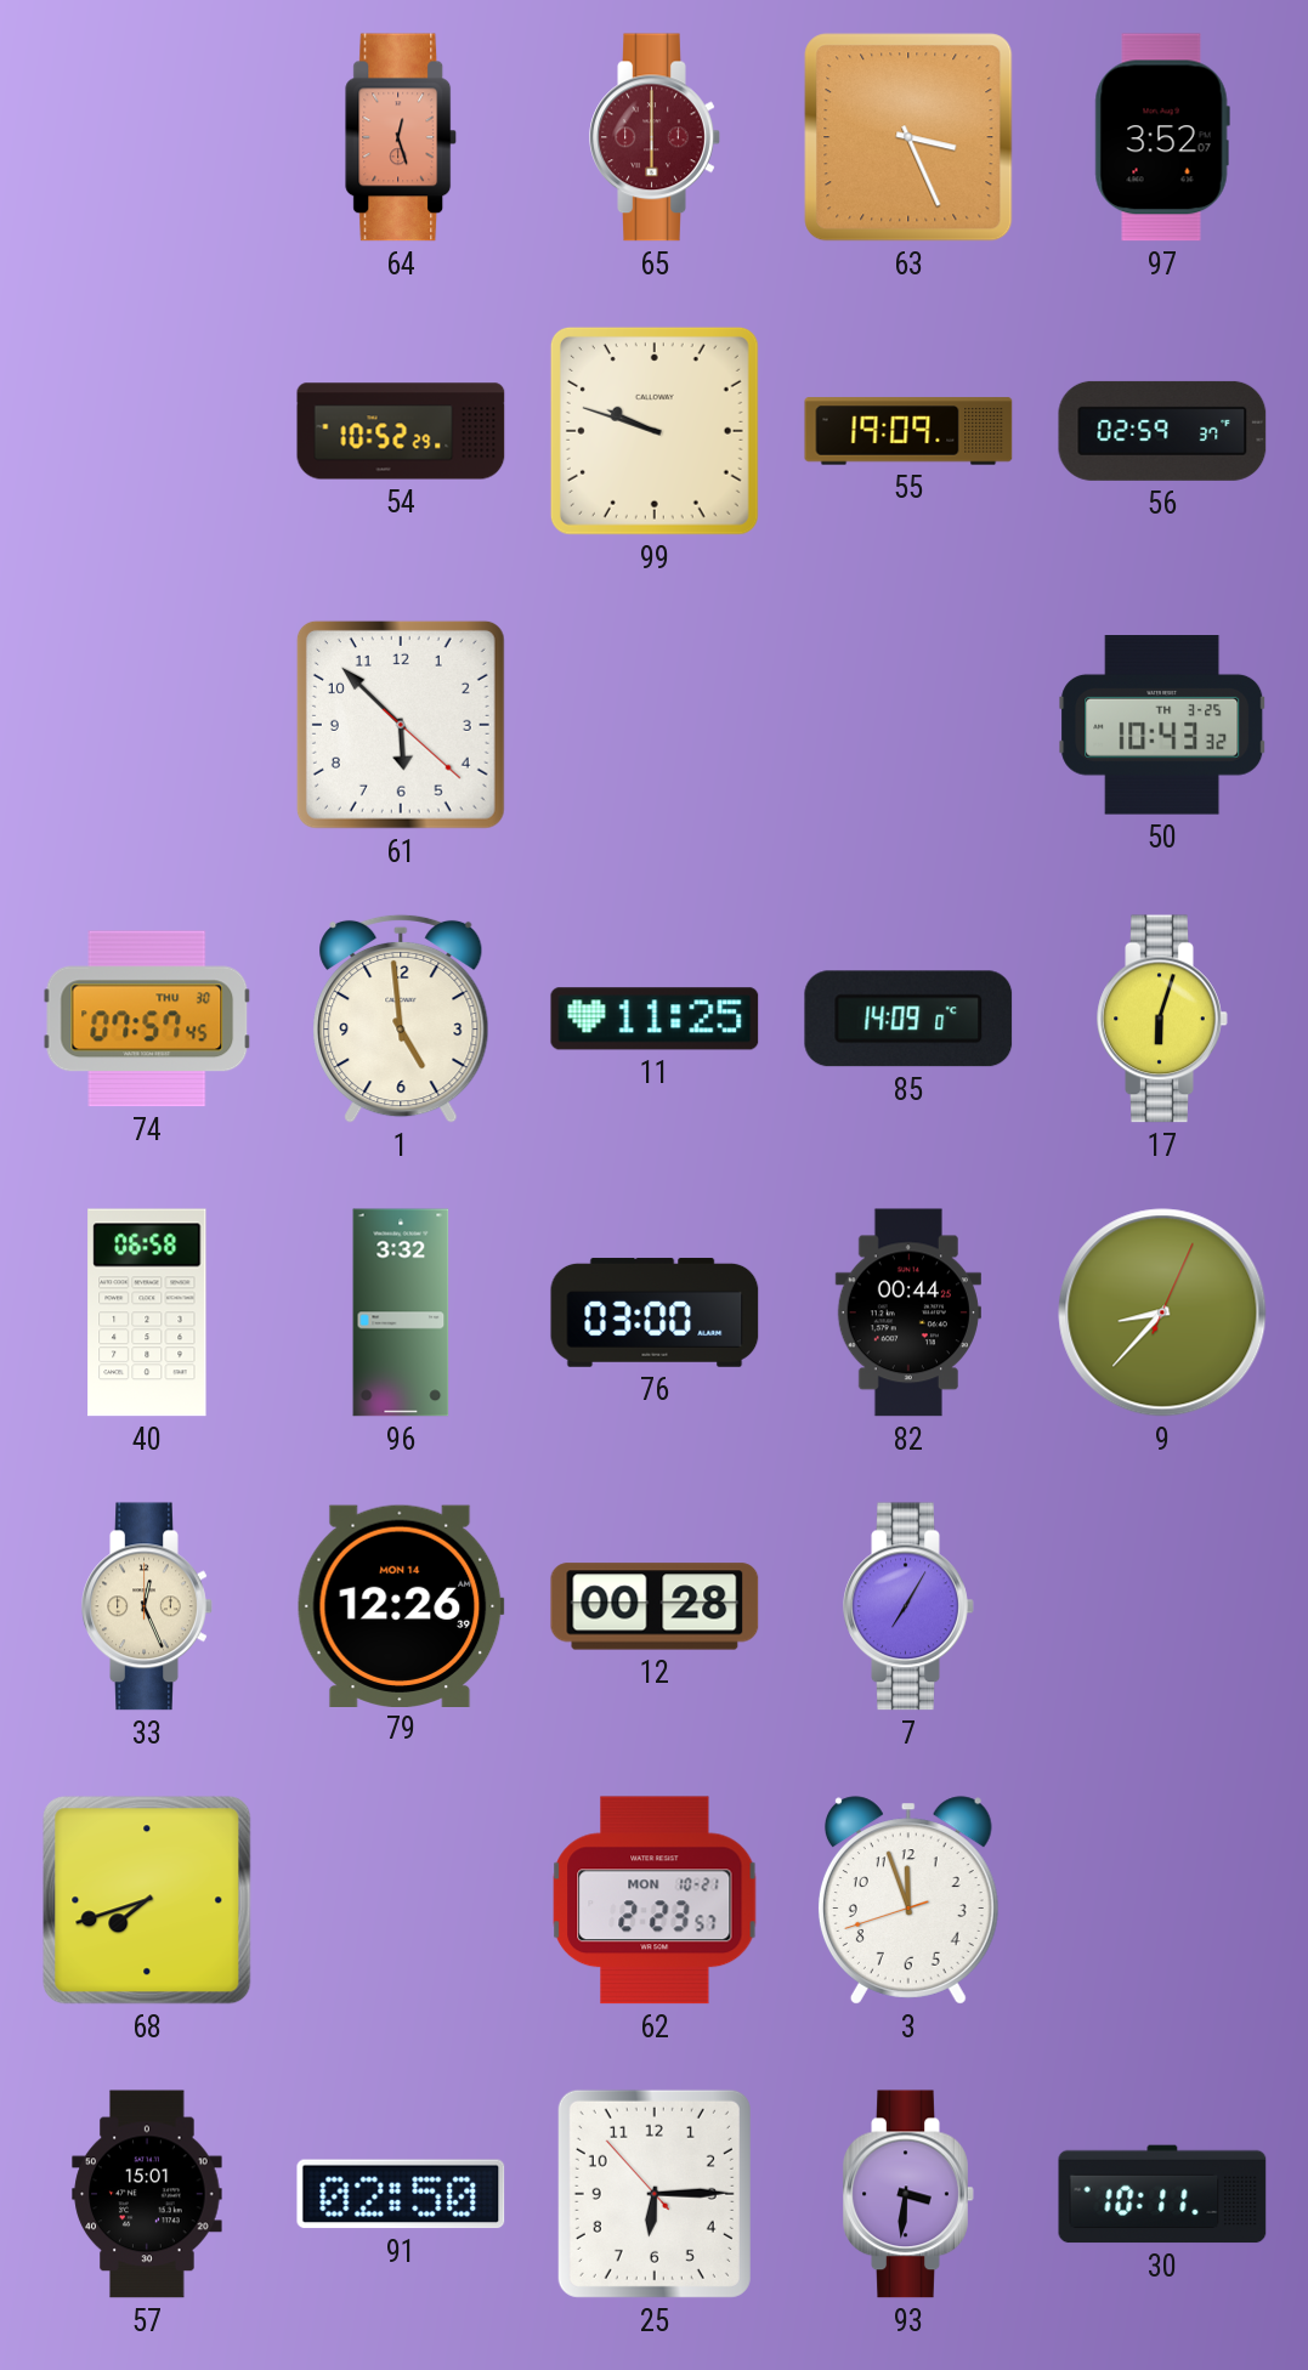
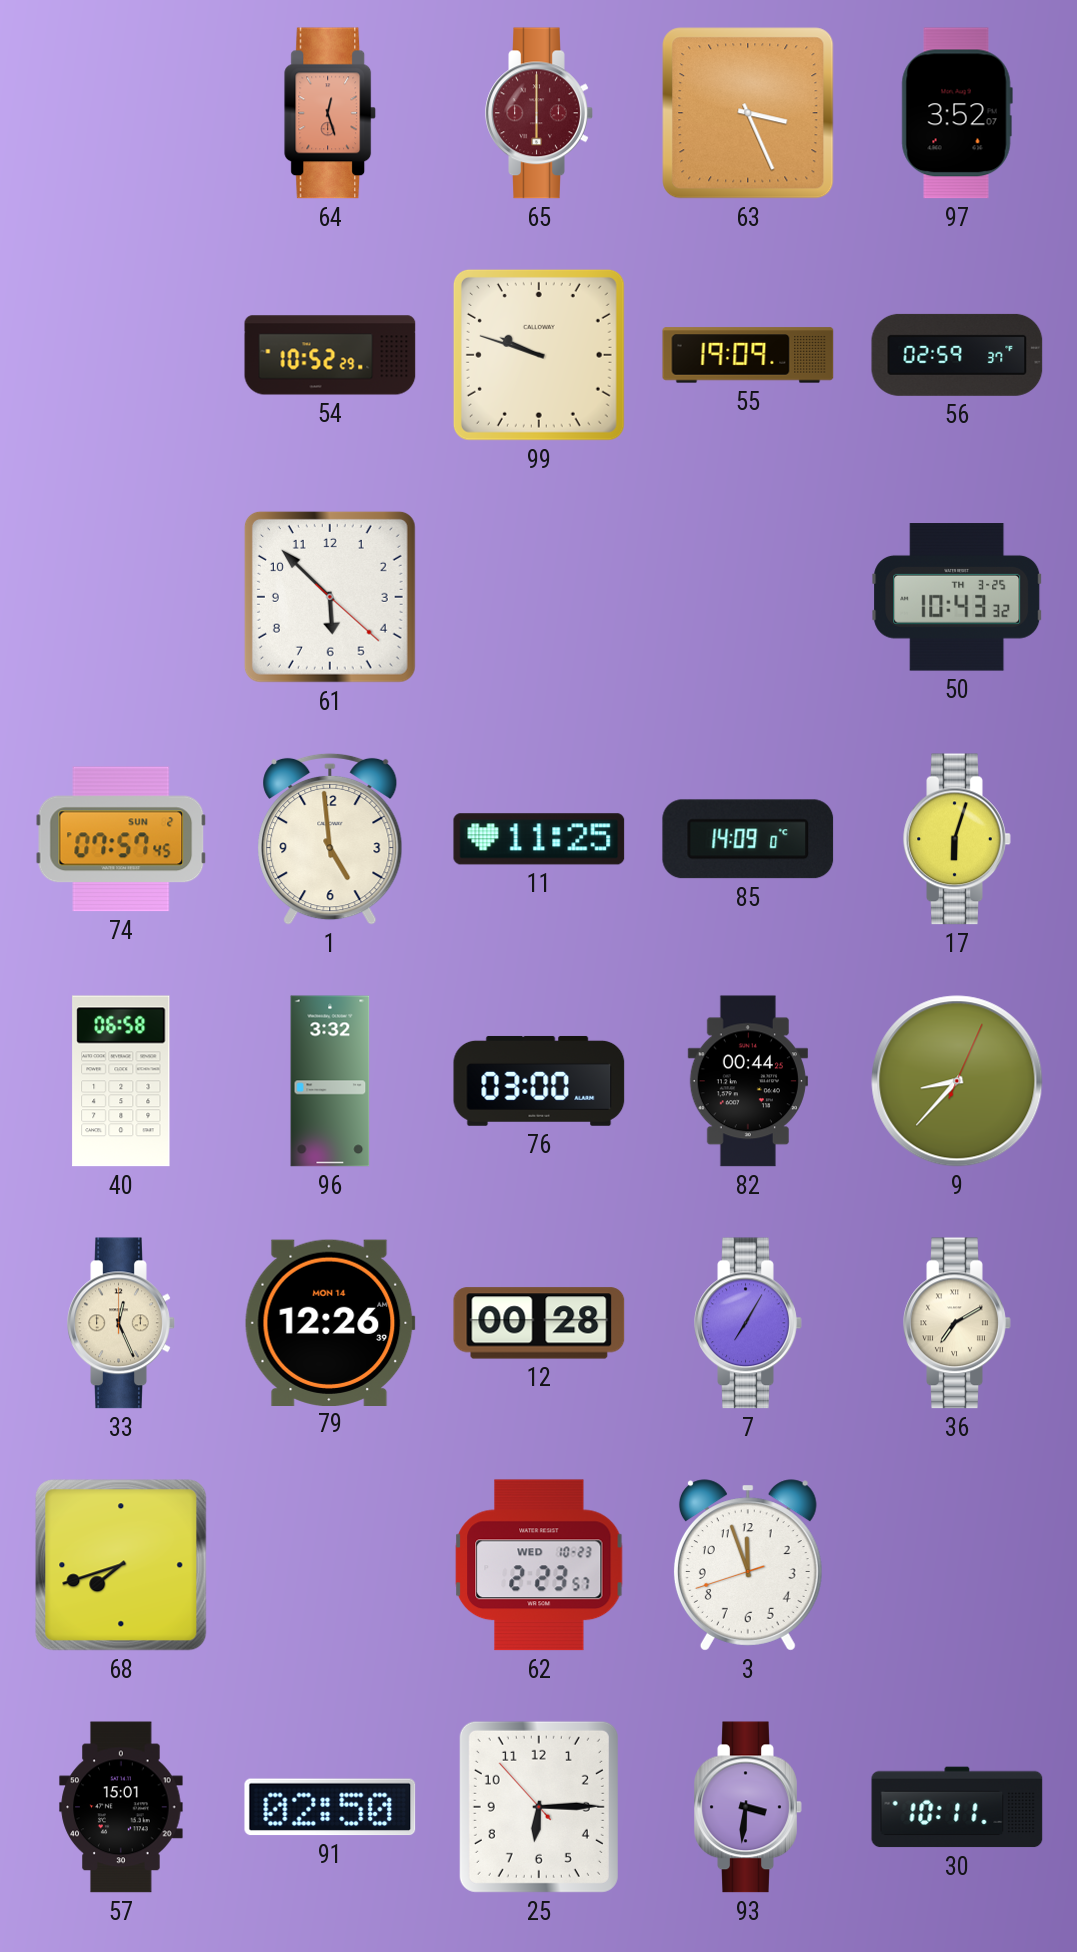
74 date: THU 30 -> SUN 2 (121, 839)
36: none -> 7:10 (957, 1323)
62 date: MON 10-21 -> WED 10-23 (539, 1565)
